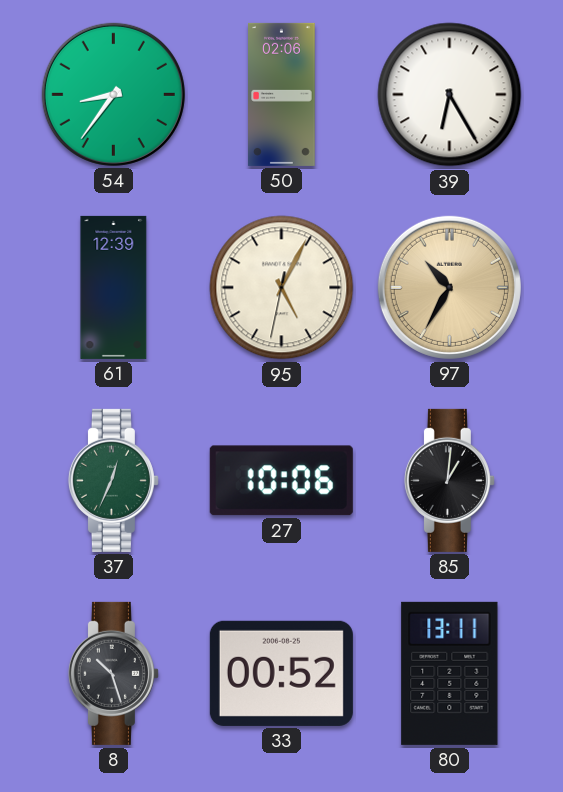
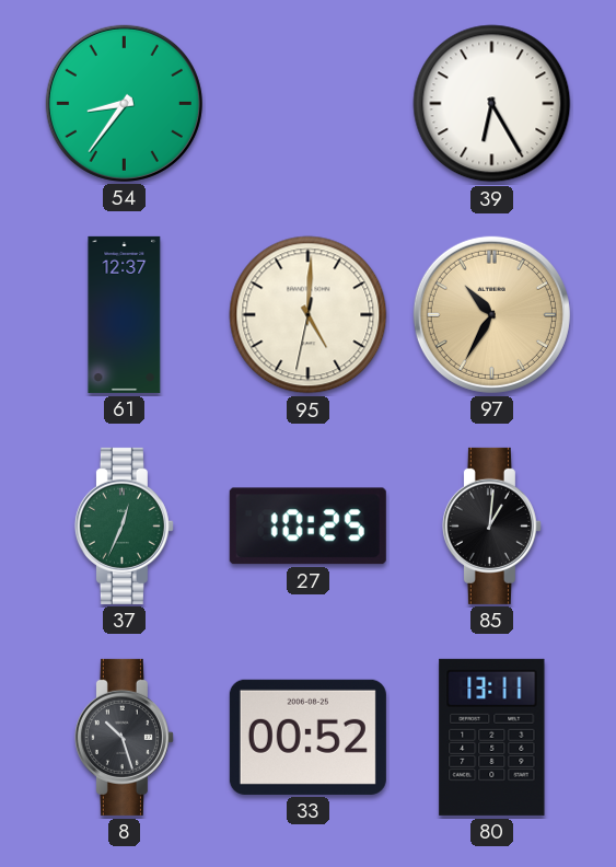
50: 02:06 -> none (282, 94)
61: 12:39 -> 12:37 (125, 314)
95: 5:04 -> 5:00 (309, 315)
27: 10:06 -> 10:25 (307, 527)
